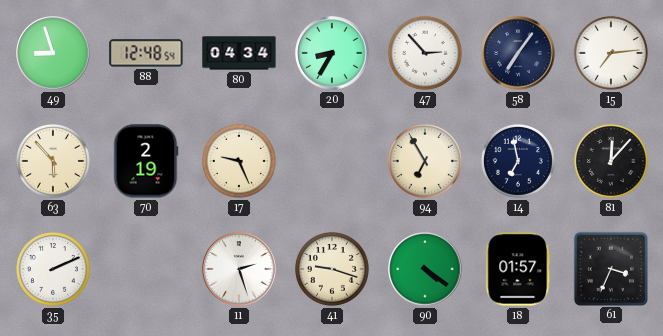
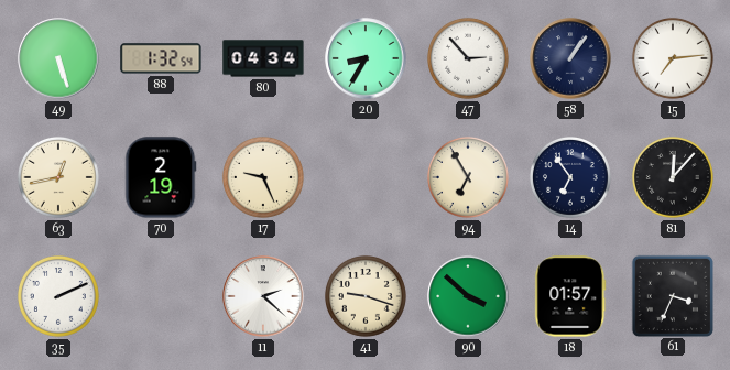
49: 8:57 -> 5:27 (58, 58)
88: 12:48 -> 1:32 (161, 58)
58: 7:06 -> 1:06 (570, 58)
63: 5:53 -> 12:43 (58, 177)
14: 6:58 -> 6:54 (570, 177)
11: 2:27 -> 2:22 (263, 296)
90: 4:21 -> 3:52 (468, 296)
